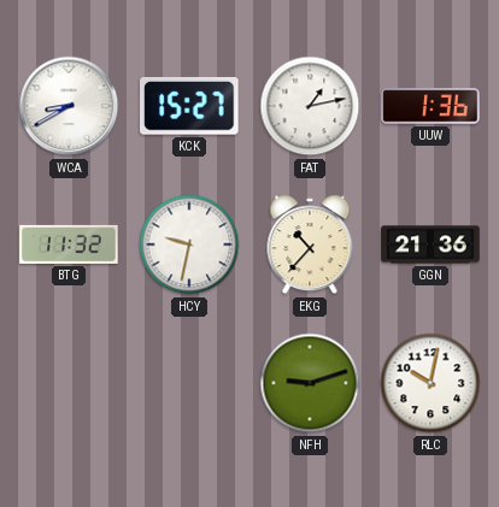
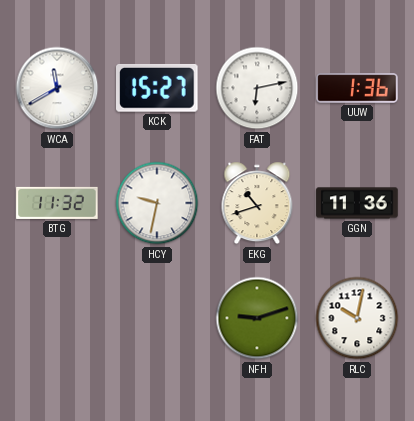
WCA: 8:40 -> 11:40 (57, 88)
FAT: 1:13 -> 6:13 (257, 88)
EKG: 10:37 -> 10:42 (257, 203)
GGN: 21:36 -> 11:36 (357, 203)
